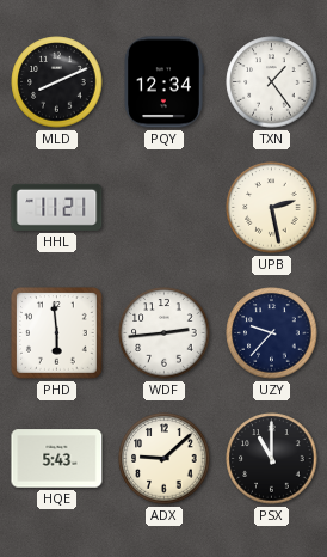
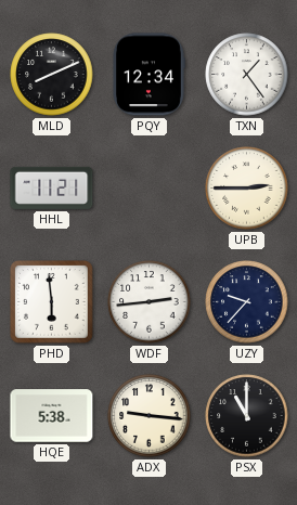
UPB: 2:28 -> 2:45 (247, 189)
HQE: 5:43 -> 5:38 (52, 416)
ADX: 9:08 -> 9:16 (150, 416)
